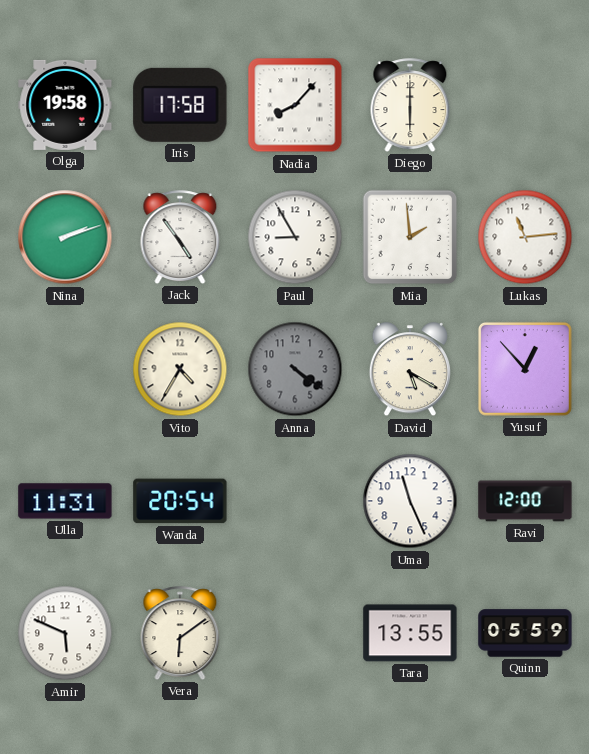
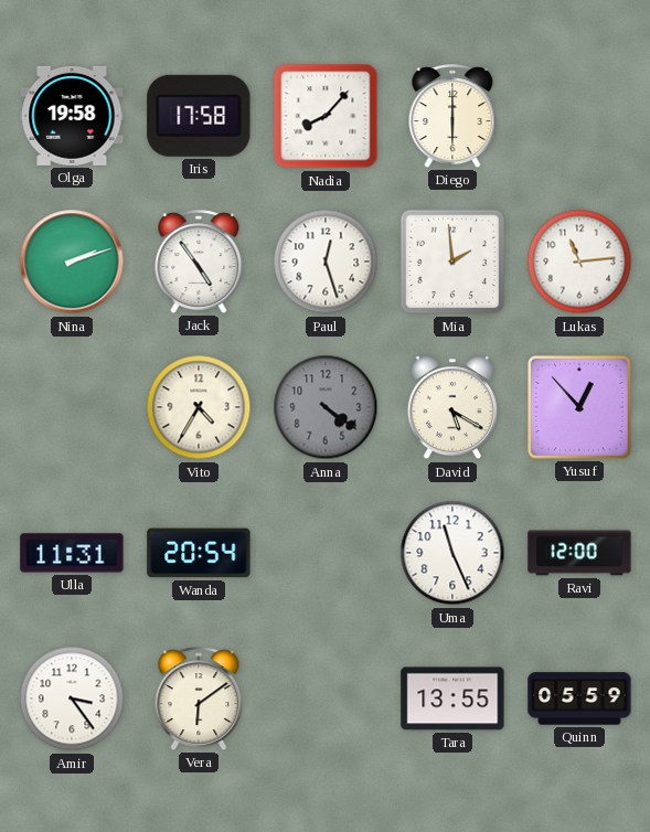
Paul: 8:55 -> 12:27 (326, 262)
Amir: 5:49 -> 3:24 (72, 698)
